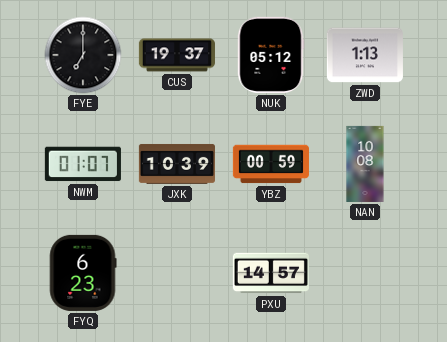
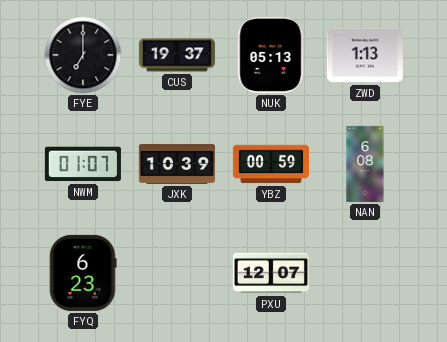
NUK: 05:12 -> 05:13 (271, 55)
NAN: 10:08 -> 6:08 (365, 164)
PXU: 14:57 -> 12:07 (271, 273)
